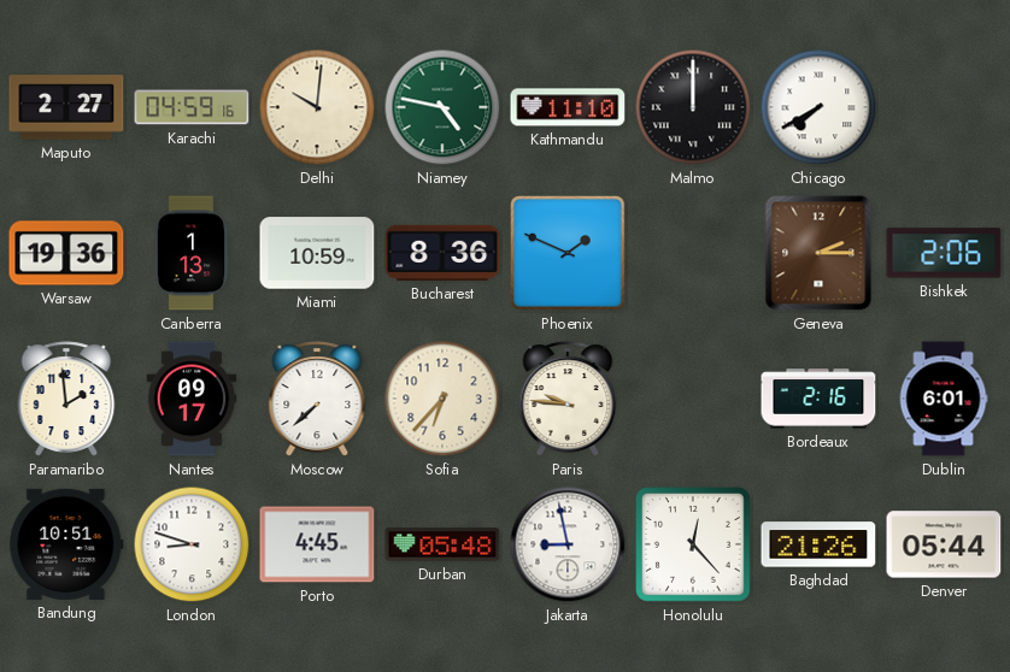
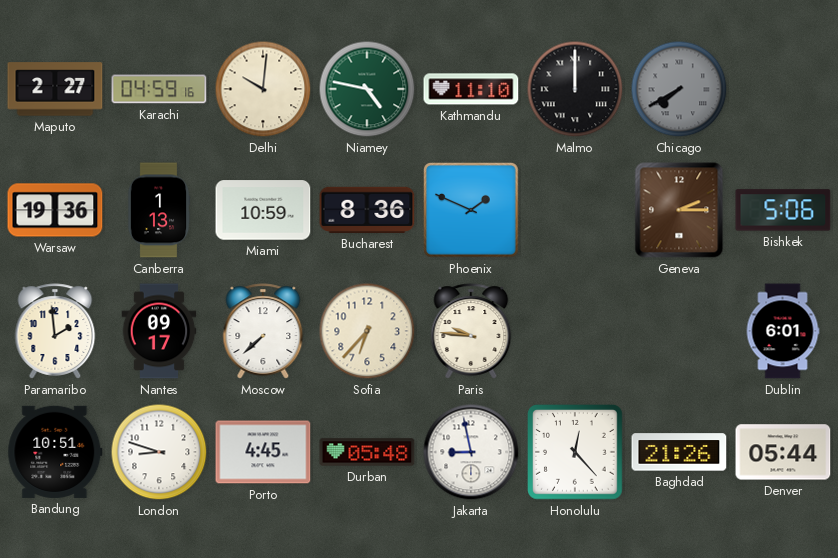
Chicago dial: white -> grey (679, 89)
Bishkek: 2:06 -> 5:06 (783, 210)
Bordeaux: 2:16 -> none (818, 399)
